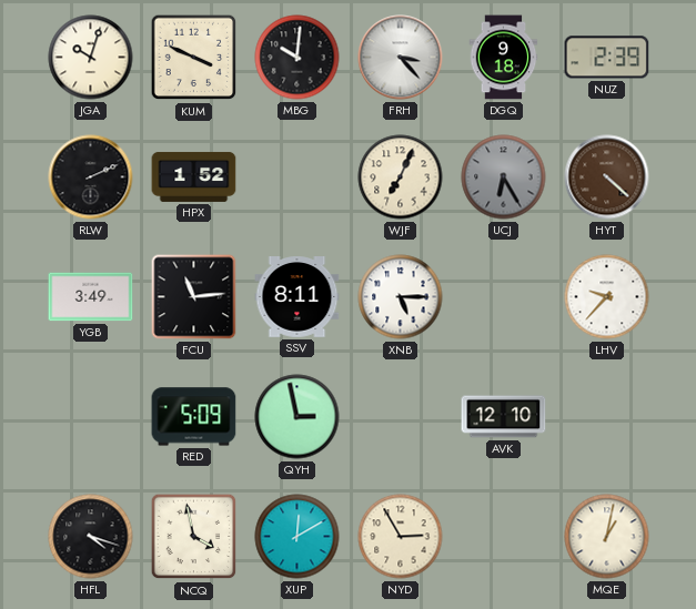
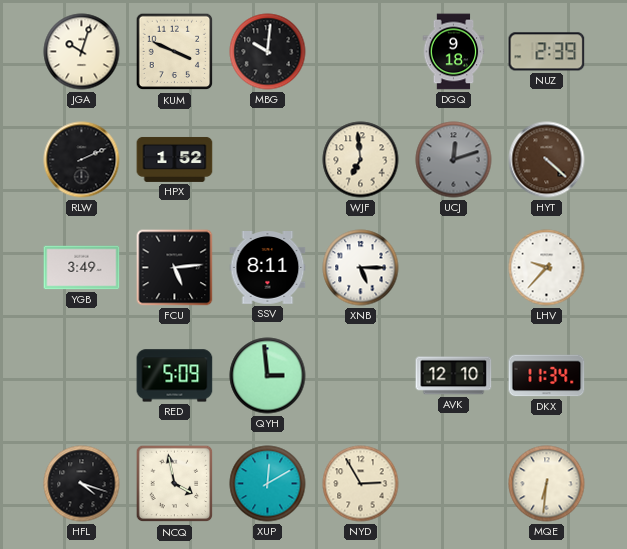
FRH: 3:23 -> none (401, 58)
WJF: 7:04 -> 6:59 (361, 160)
UCJ: 6:25 -> 12:12 (454, 160)
FCU: 11:14 -> 5:14 (175, 268)
QYH: 2:58 -> 2:59 (268, 376)
DKX: none -> 11:34 (547, 376)
MQE: 1:02 -> 6:31 (547, 484)
